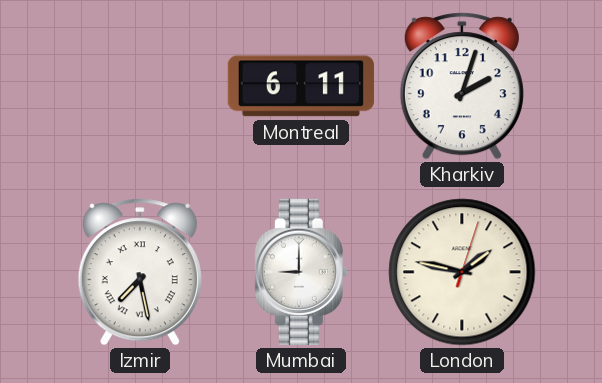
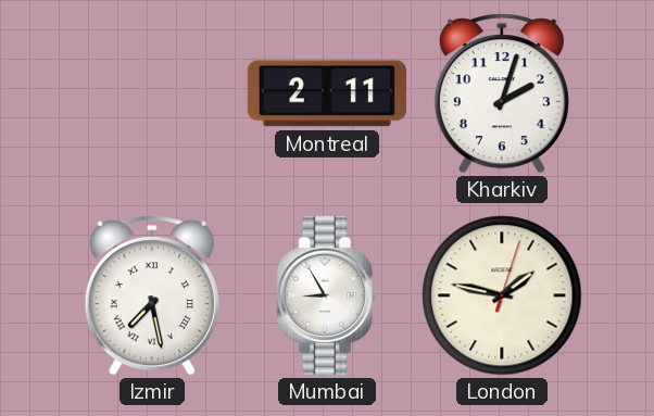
Montreal: 6:11 -> 2:11 (327, 93)
Mumbai: 9:00 -> 8:55 (327, 295)
